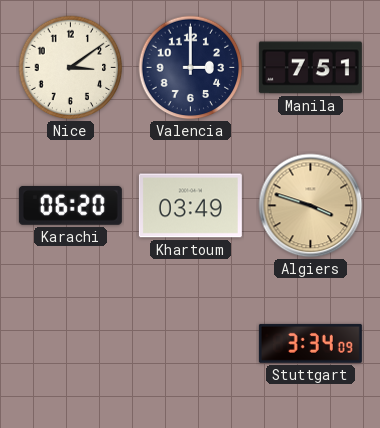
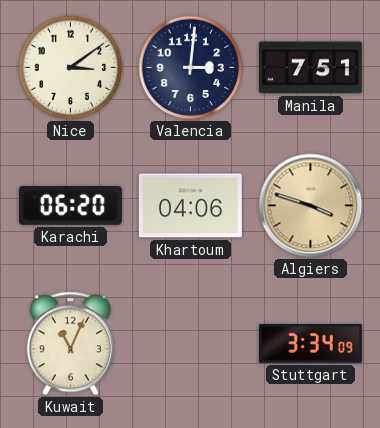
Valencia: 3:00 -> 3:01 (191, 68)
Khartoum: 03:49 -> 04:06 (190, 206)
Kuwait: none -> 11:04 (70, 344)
